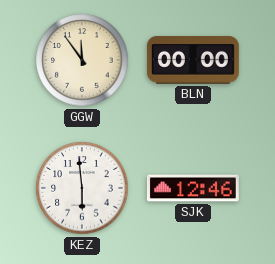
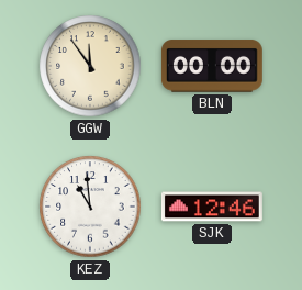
KEZ: 5:59 -> 10:59 (90, 207)
